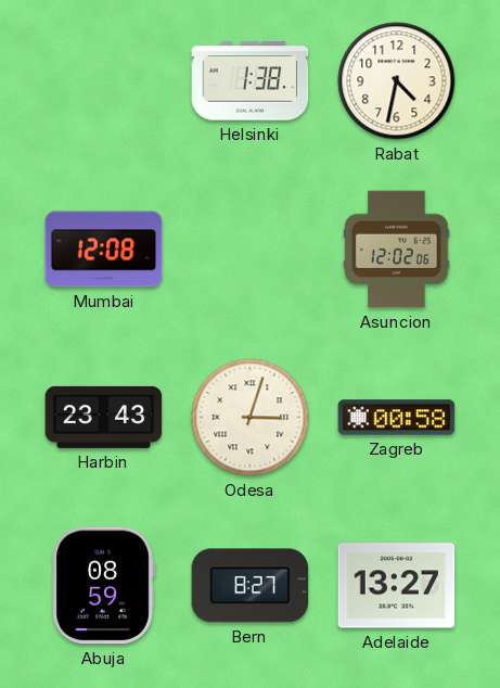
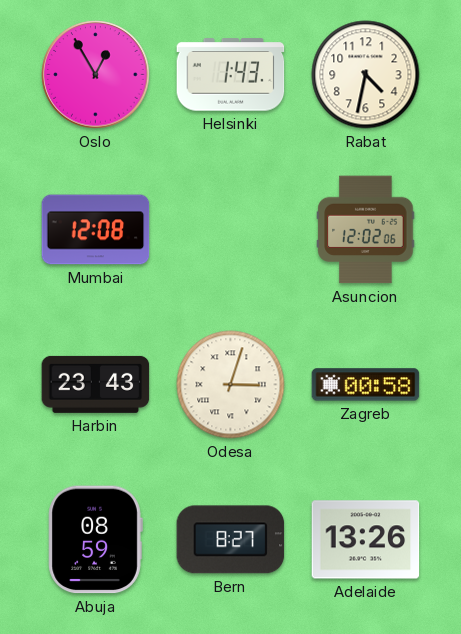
Oslo: none -> 12:55 (96, 75)
Helsinki: 1:38 -> 1:43 (231, 75)
Adelaide: 13:27 -> 13:26 (366, 540)
